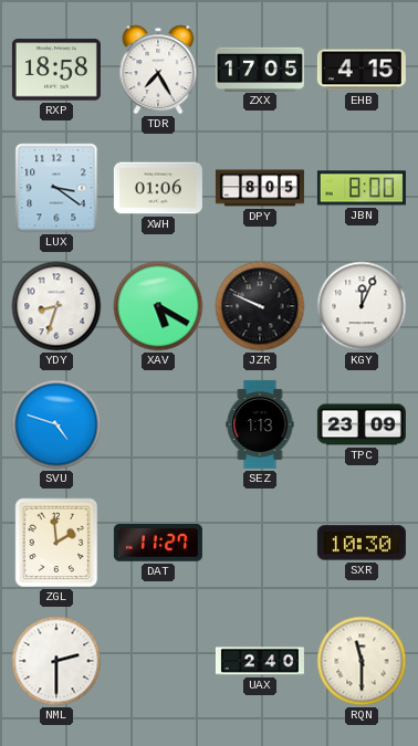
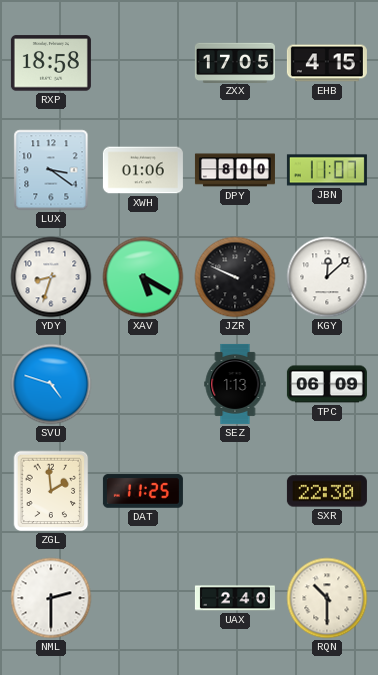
TDR: 7:25 -> none (158, 70)
DPY: 8:05 -> 8:00 (235, 170)
JBN: 8:00 -> 11:07 (327, 170)
KGY: 12:04 -> 12:08 (327, 277)
TPC: 23:09 -> 06:09 (327, 384)
DAT: 11:27 -> 11:25 (143, 491)
SXR: 10:30 -> 22:30 (327, 491)
RQN: 11:30 -> 10:30 (327, 598)
